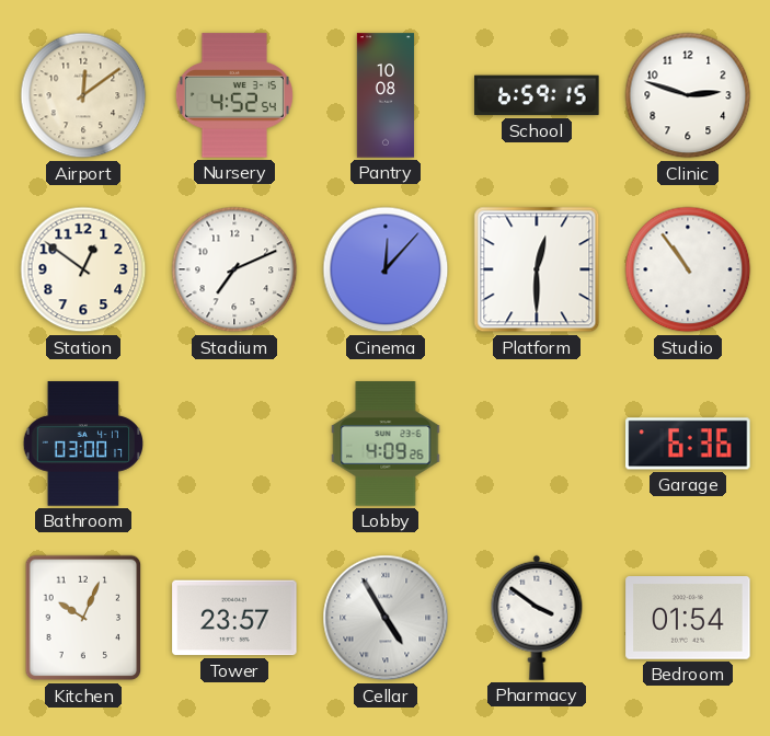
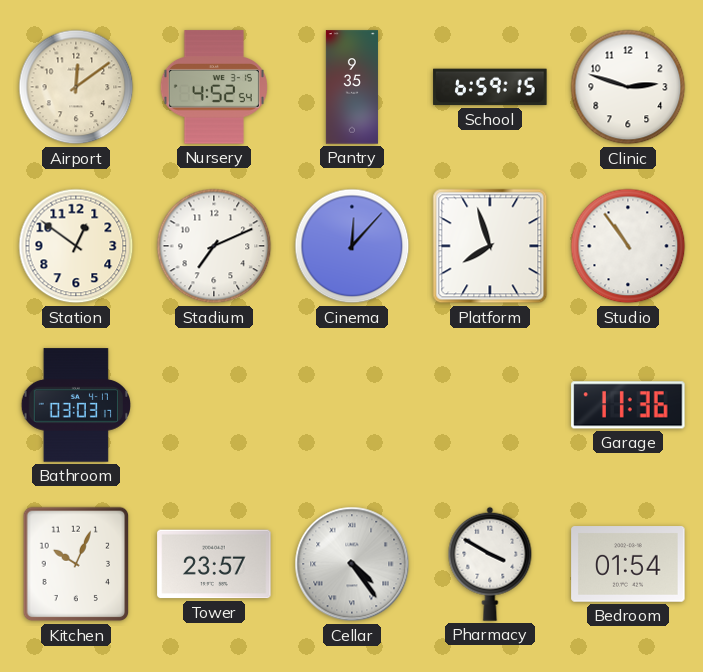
Pantry: 10:08 -> 9:35 (352, 87)
Platform: 12:30 -> 7:57 (490, 246)
Bathroom: 03:00 -> 03:03 (75, 405)
Lobby: 4:09 -> none (386, 444)
Garage: 6:36 -> 11:36 (628, 405)
Cellar: 4:55 -> 4:24 (352, 564)
Pharmacy: 3:51 -> 3:50 (490, 564)
